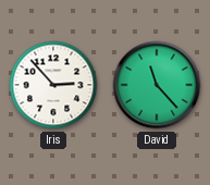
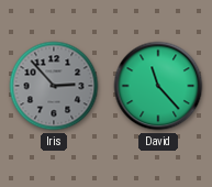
Iris dial: white -> grey (54, 86)
